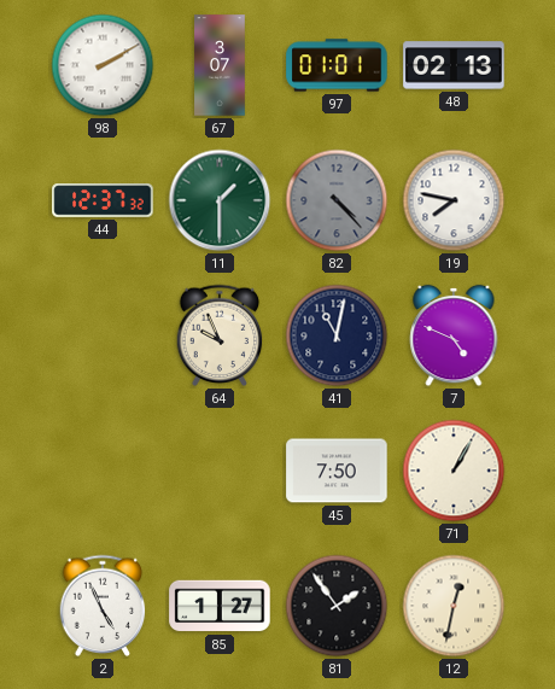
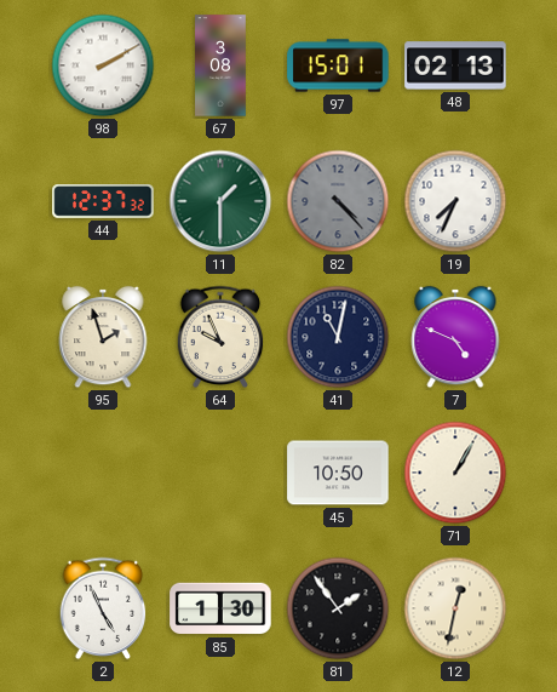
67: 3:07 -> 3:08 (220, 65)
97: 01:01 -> 15:01 (338, 65)
19: 7:47 -> 7:34 (455, 201)
95: none -> 1:57 (103, 337)
45: 7:50 -> 10:50 (338, 473)
85: 1:27 -> 1:30 (220, 608)
